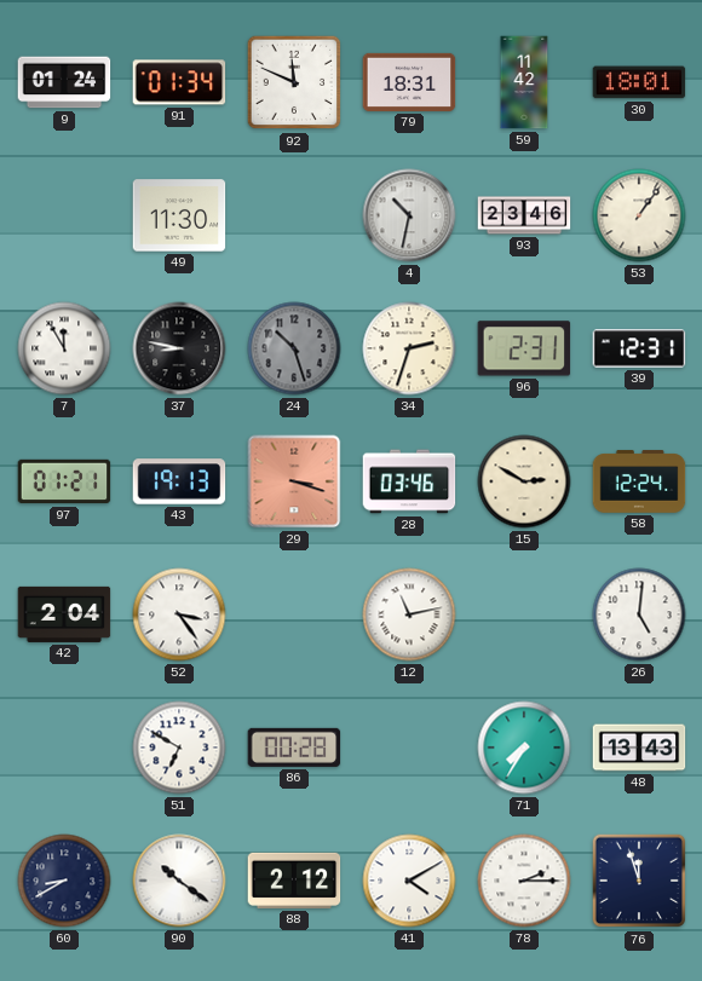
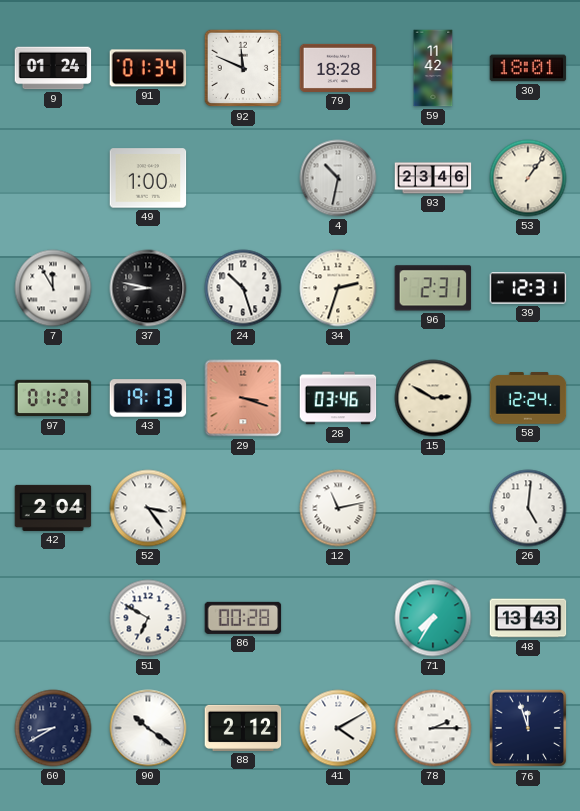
79: 18:31 -> 18:28 (338, 68)
49: 11:30 -> 1:00 (148, 178)
24 dial: grey -> white (243, 288)
